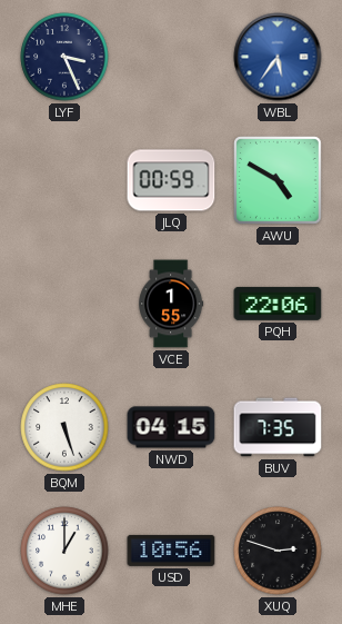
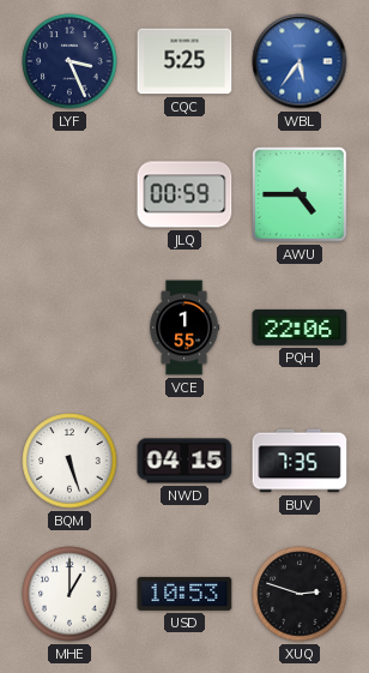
CQC: none -> 5:25 (184, 61)
AWU: 4:50 -> 4:45 (301, 196)
USD: 10:56 -> 10:53 (184, 594)
